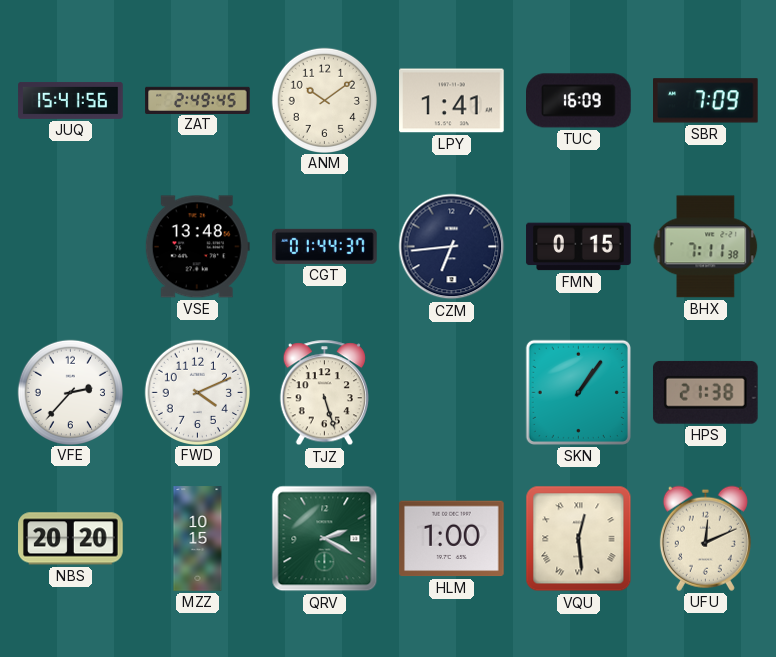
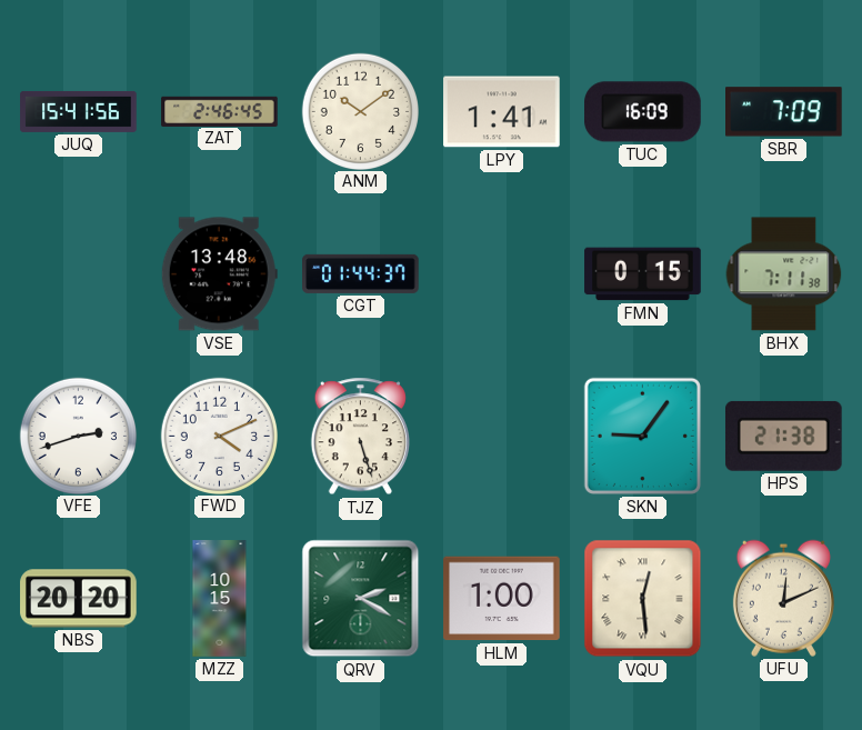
ZAT: 2:49 -> 2:46 (220, 111)
CZM: 6:44 -> none (452, 247)
VFE: 2:37 -> 2:42 (78, 436)
SKN: 1:06 -> 9:06 (642, 436)
